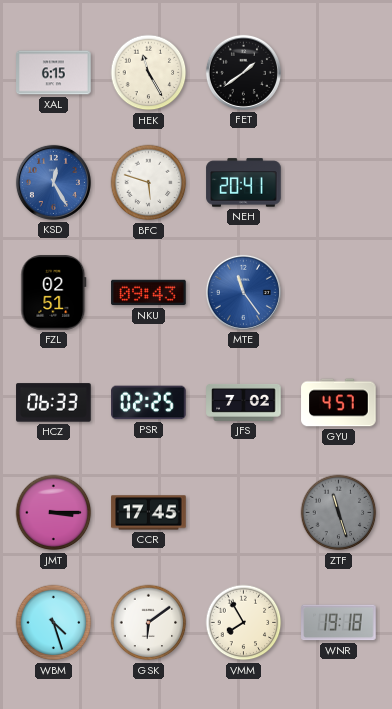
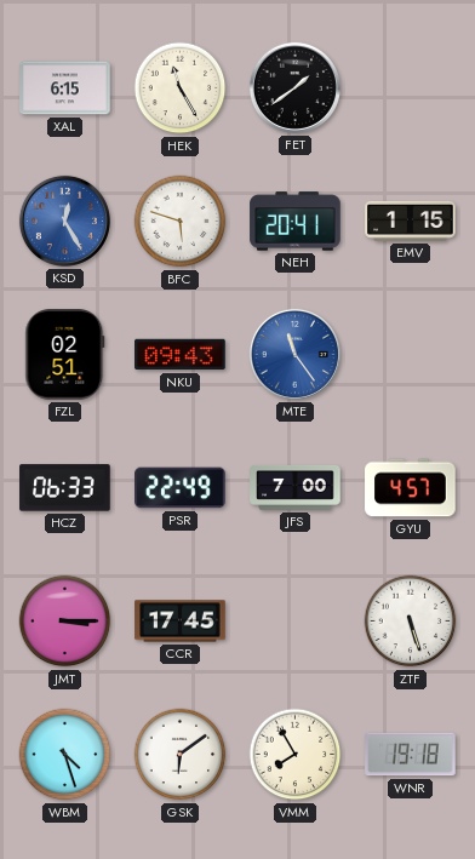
EMV: none -> 1:15 (411, 221)
PSR: 02:25 -> 22:49 (181, 488)
JFS: 7:02 -> 7:00 (296, 487)
ZTF: 11:27 -> 5:27 (411, 622)
ZTF dial: grey -> white (411, 622)
